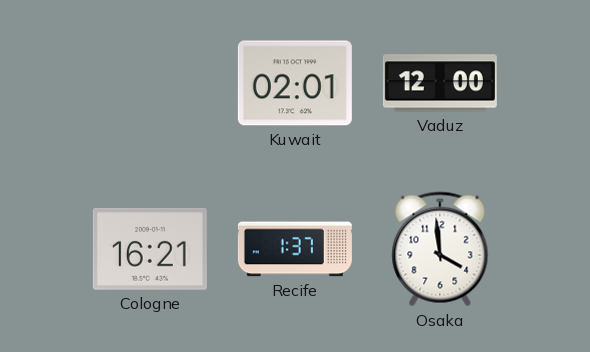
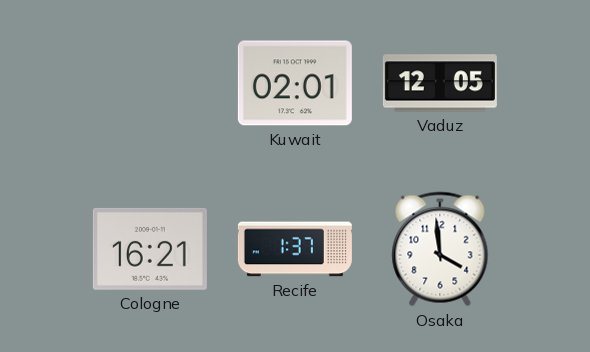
Vaduz: 12:00 -> 12:05 (440, 83)
